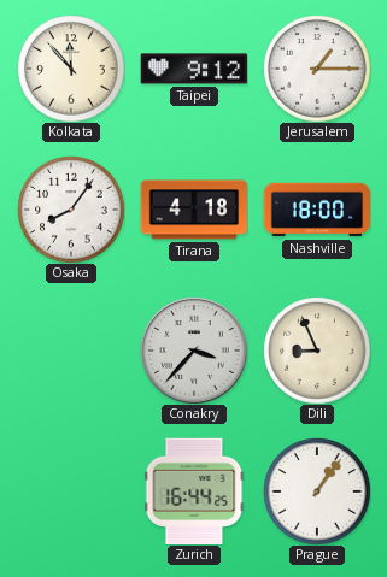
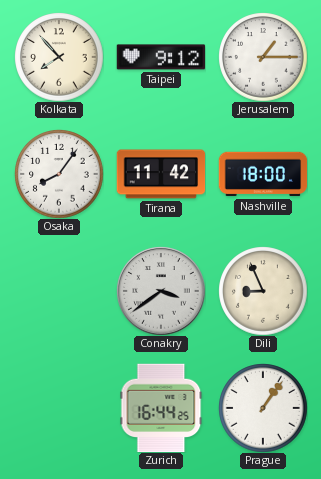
Kolkata: 11:53 -> 7:53 (59, 57)
Tirana: 4:18 -> 11:42 (161, 174)
Conakry: 3:37 -> 3:39 (161, 291)
